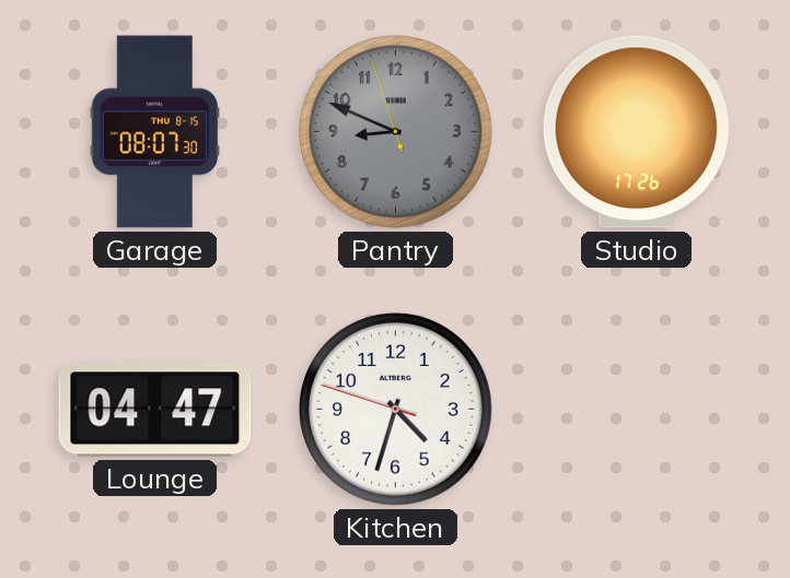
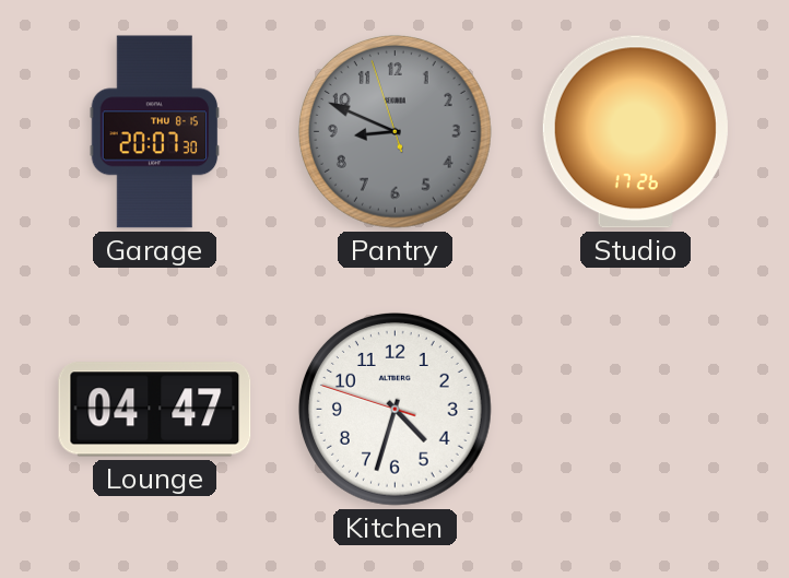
Garage: 08:07 -> 20:07 (155, 132)
